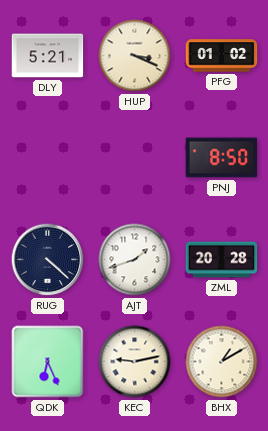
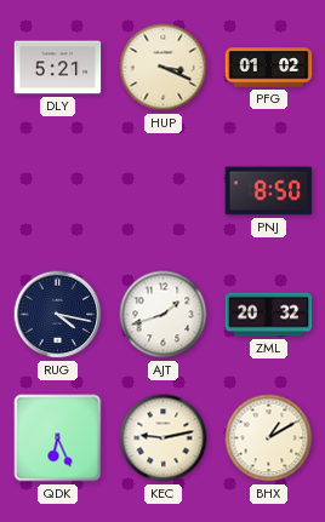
RUG: 4:22 -> 4:17 (58, 315)
ZML: 20:28 -> 20:32 (269, 315)
